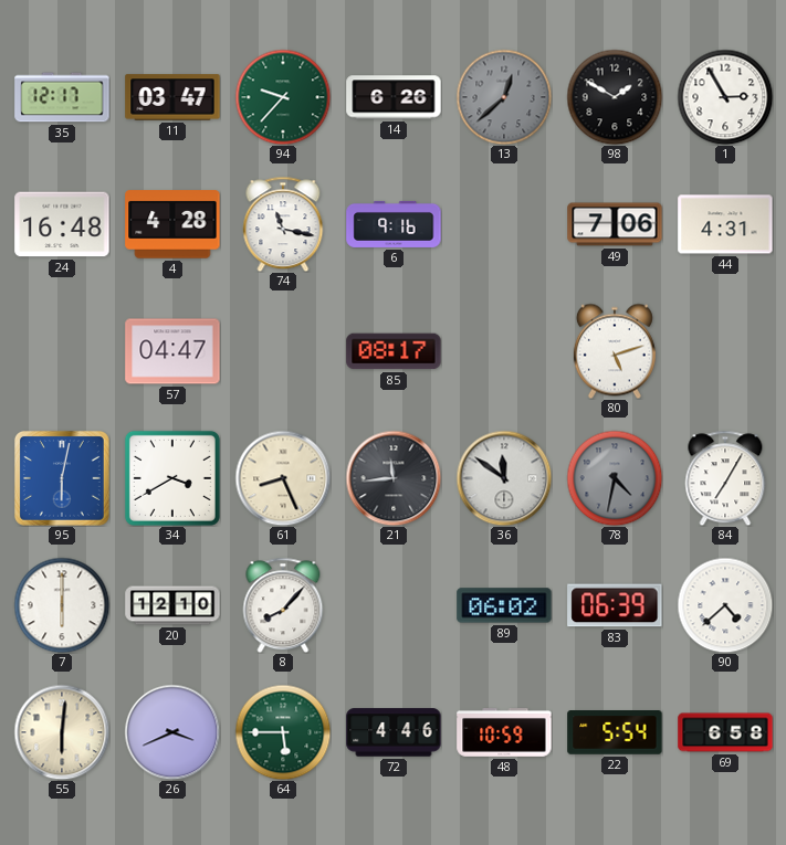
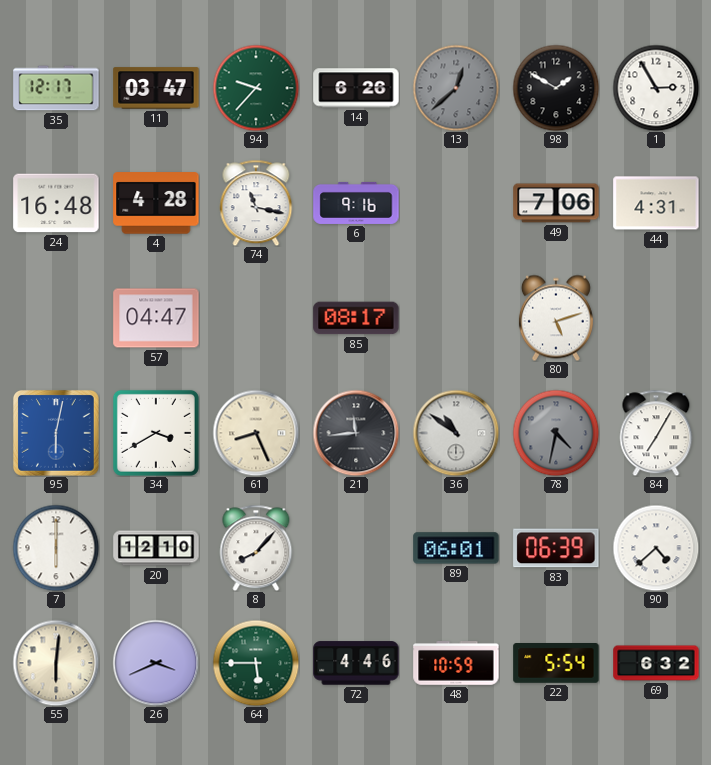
36: 11:51 -> 10:51 (456, 433)
89: 06:02 -> 06:01 (456, 548)
69: 6:58 -> 6:32 (656, 663)
